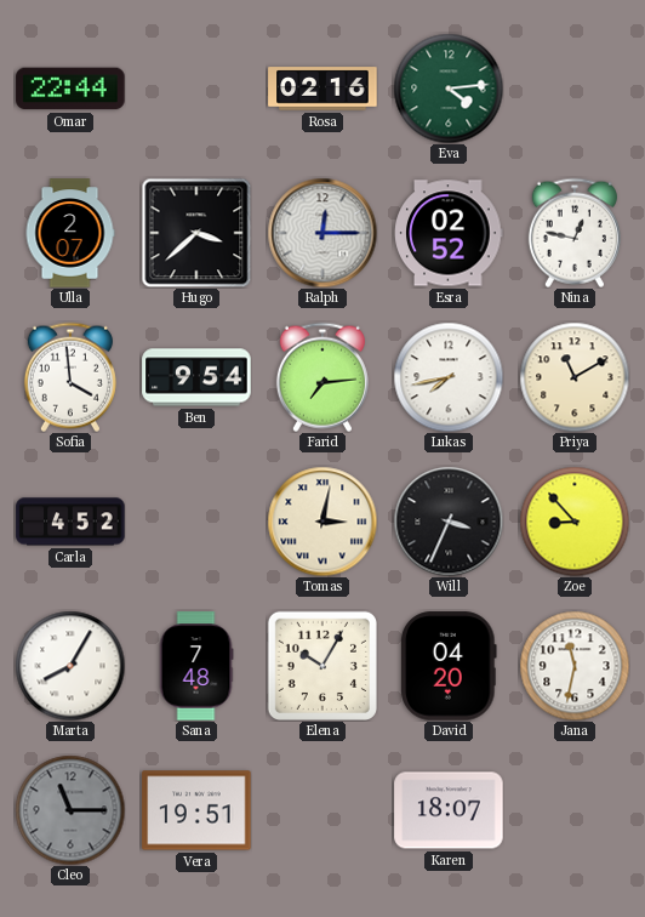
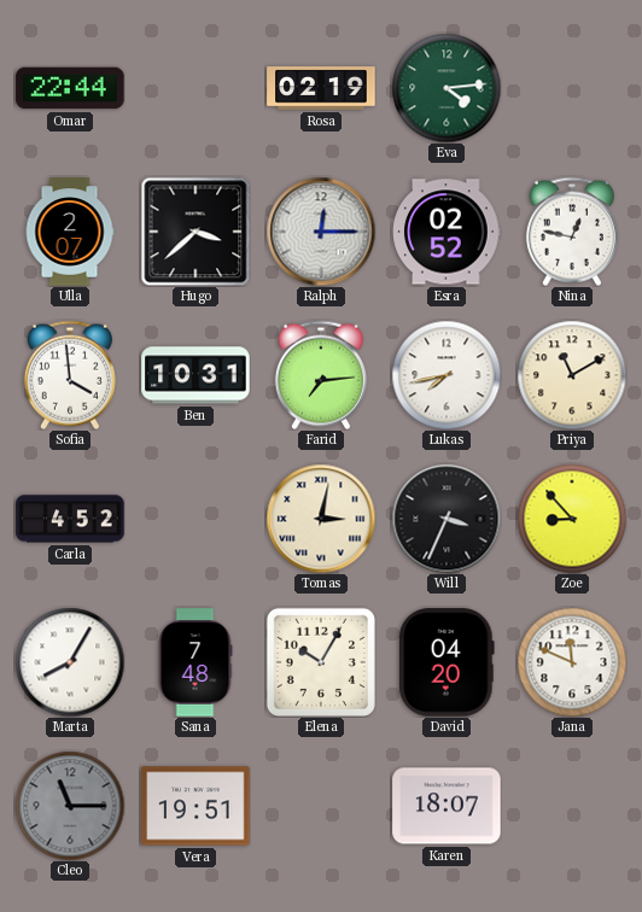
Rosa: 02:16 -> 02:19 (321, 88)
Ben: 9:54 -> 10:31 (195, 375)
Jana: 11:32 -> 11:49 (572, 662)
